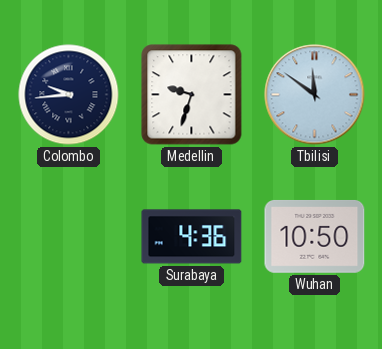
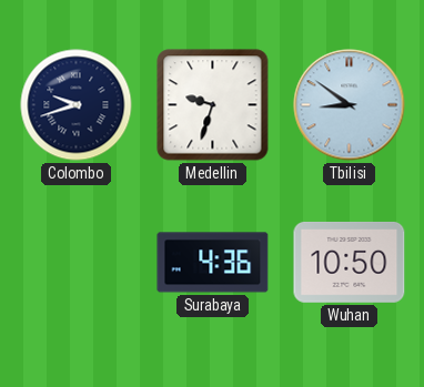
Colombo: 9:44 -> 9:42 (77, 105)
Tbilisi: 11:51 -> 8:51 (350, 105)
